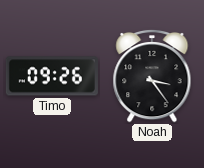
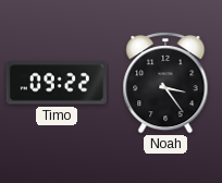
Timo: 09:26 -> 09:22 (57, 83)
